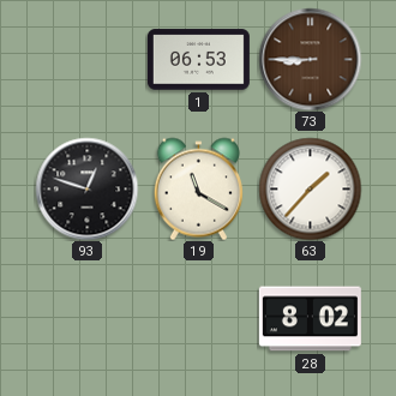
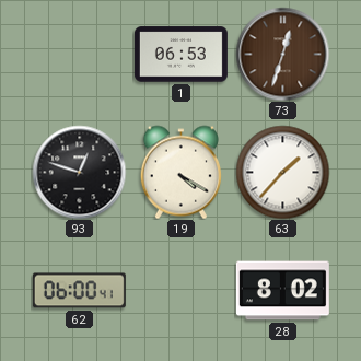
73: 8:45 -> 12:33 (282, 54)
19: 11:20 -> 4:20 (180, 172)
62: none -> 06:00 (79, 291)
